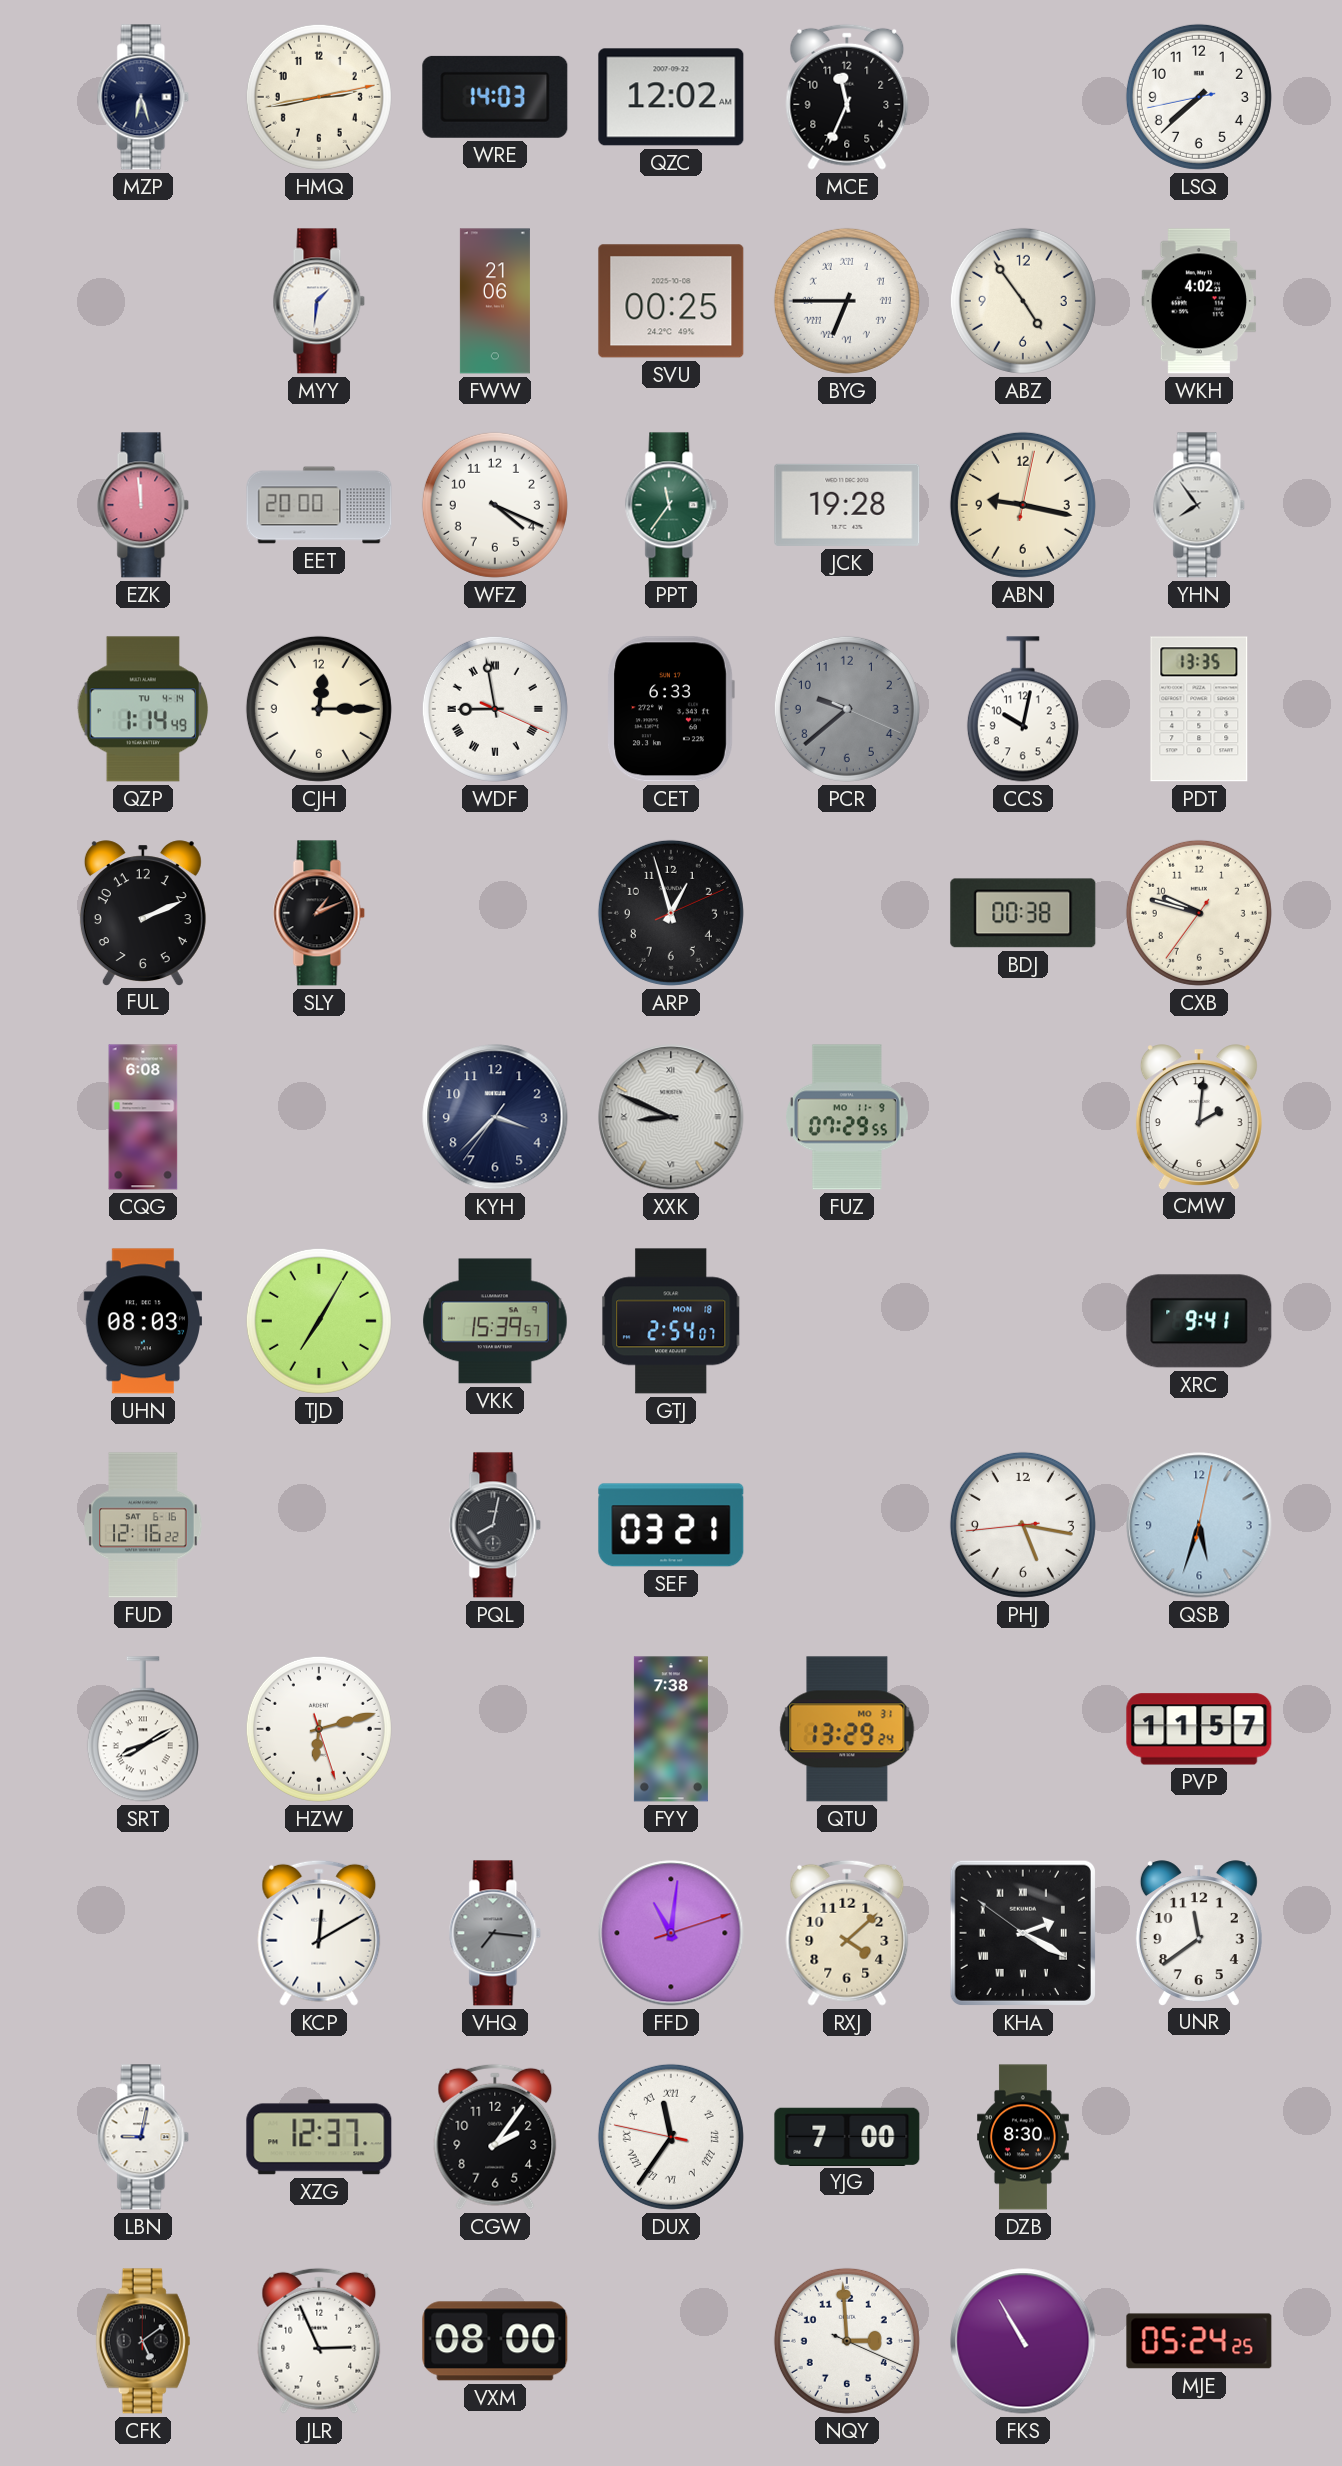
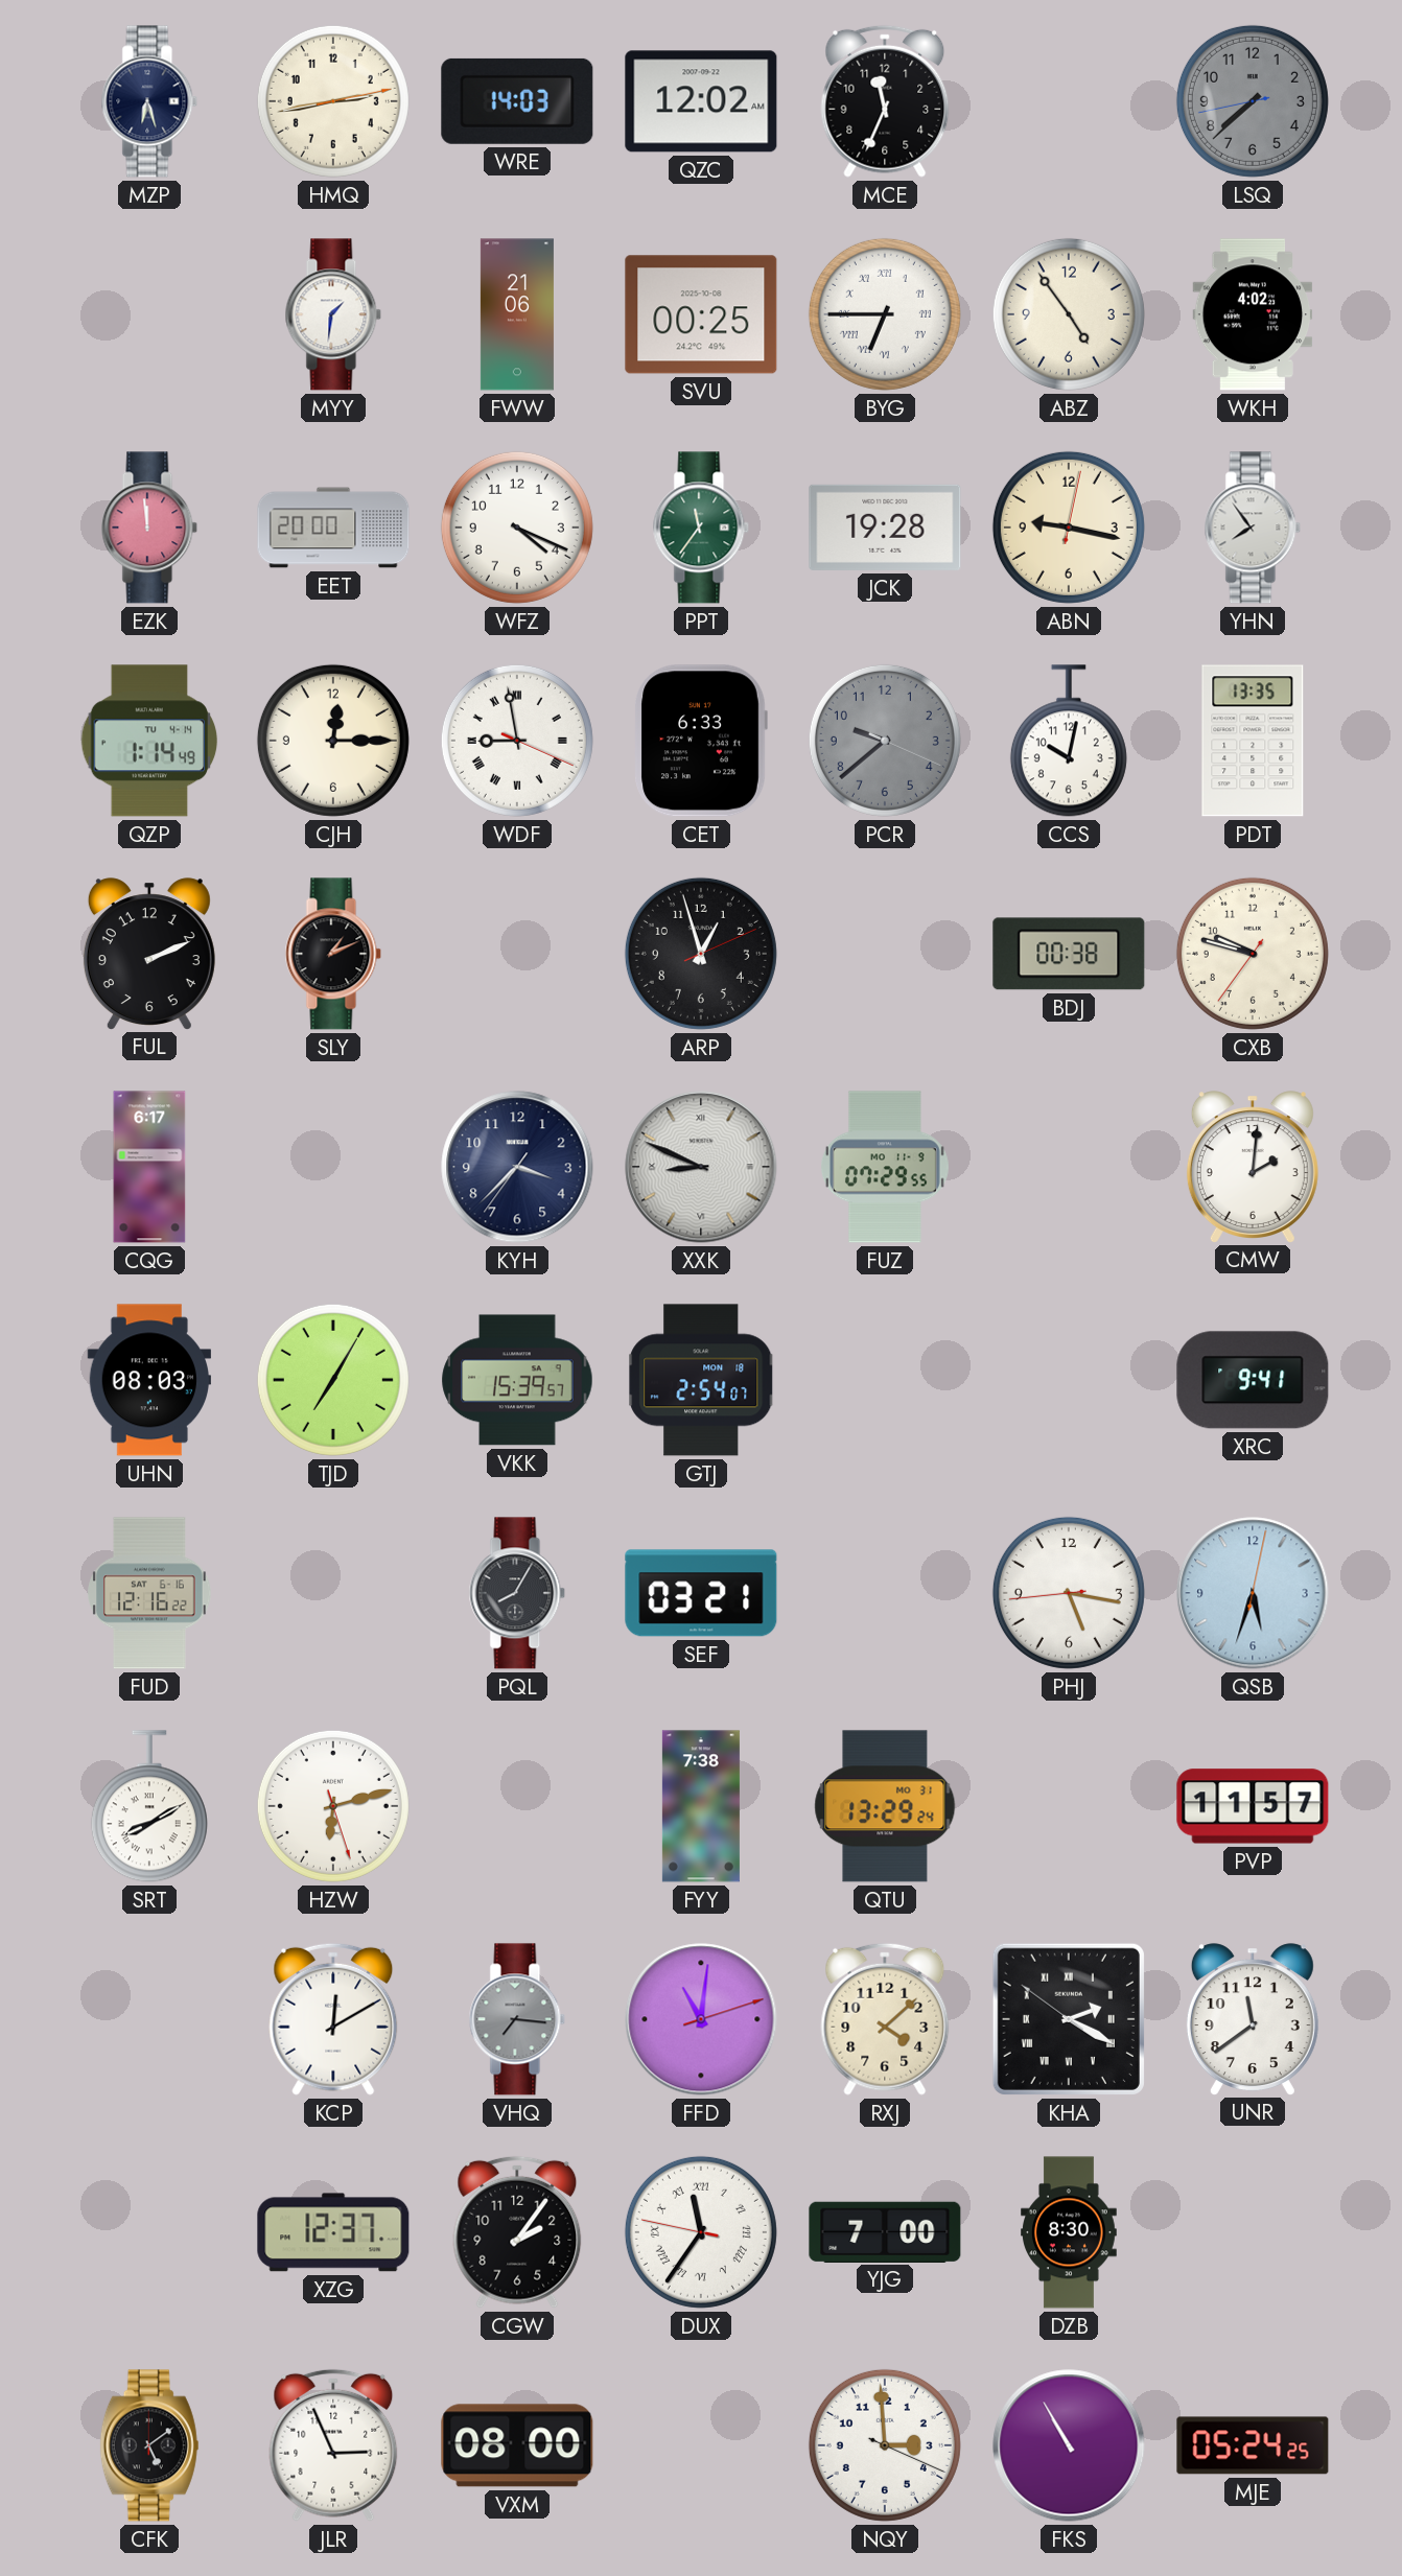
LSQ dial: white -> grey (1253, 101)
CQG: 6:08 -> 6:17 (149, 1167)
PQL: 8:02 -> 8:05 (517, 1593)
LBN: 9:02 -> none (143, 2137)
